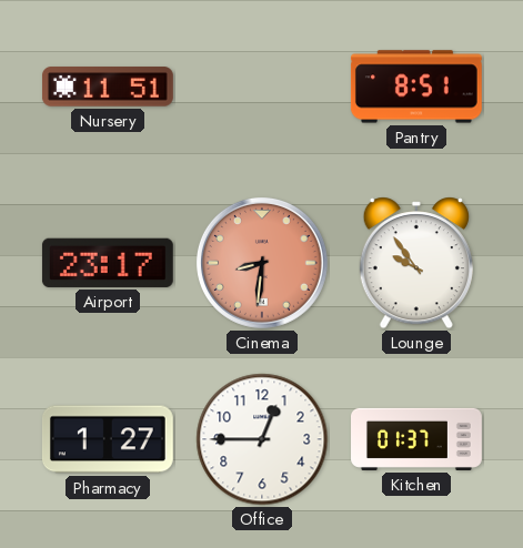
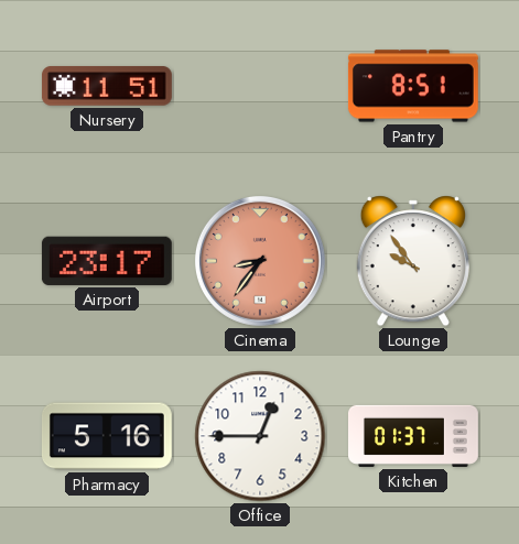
Cinema: 8:31 -> 8:36 (260, 261)
Pharmacy: 1:27 -> 5:16 (107, 436)
